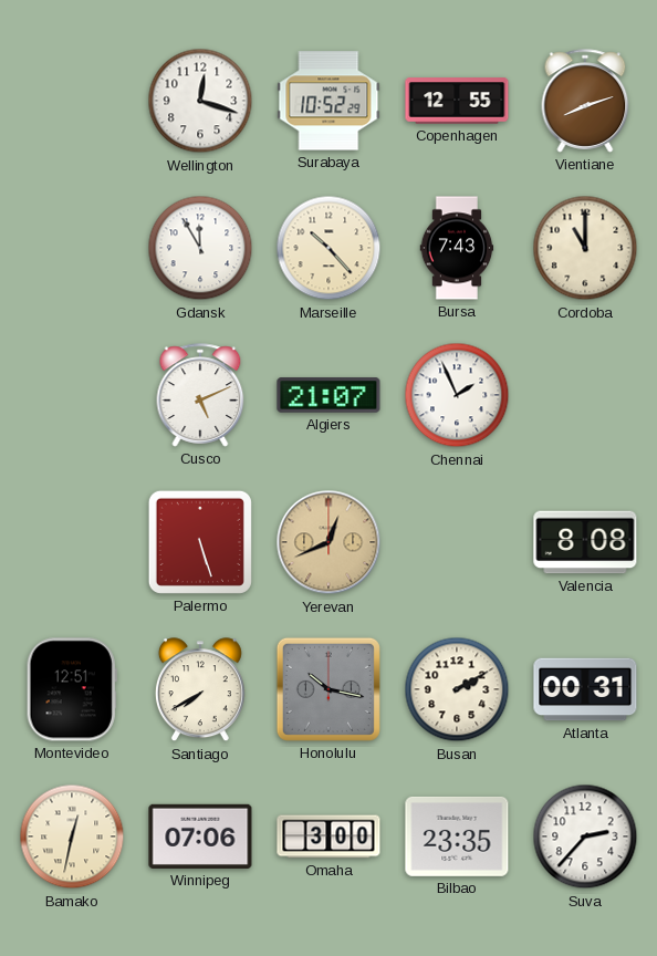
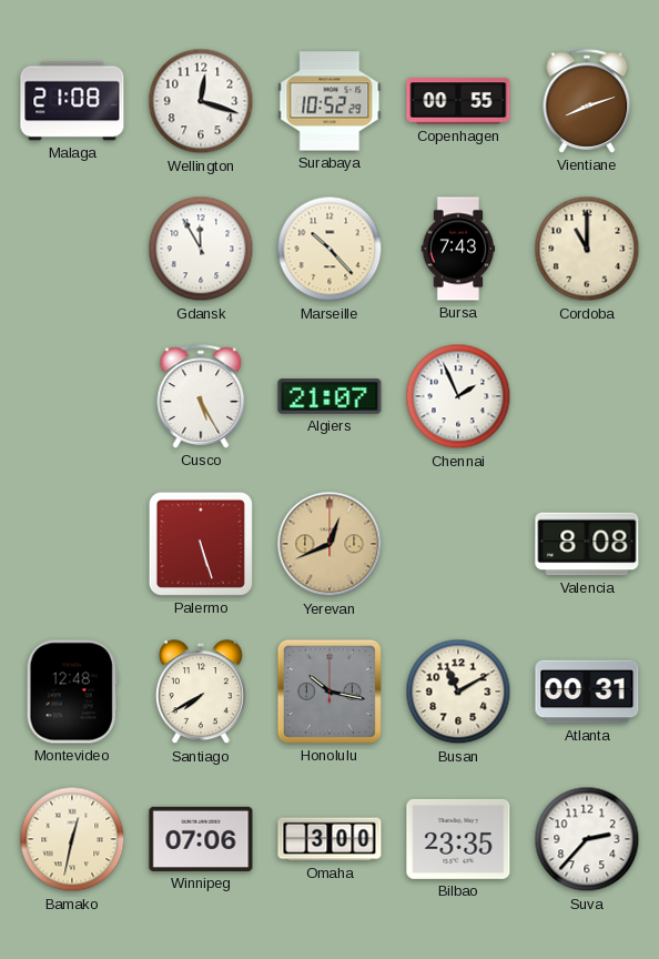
Malaga: none -> 21:08 (72, 101)
Copenhagen: 12:55 -> 00:55 (458, 101)
Cusco: 5:11 -> 5:25 (201, 396)
Montevideo: 12:51 -> 12:48 (72, 692)
Busan: 2:10 -> 11:10 (458, 692)
